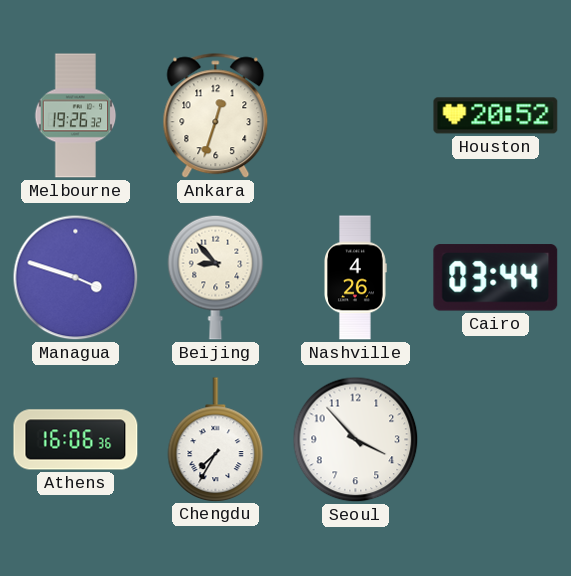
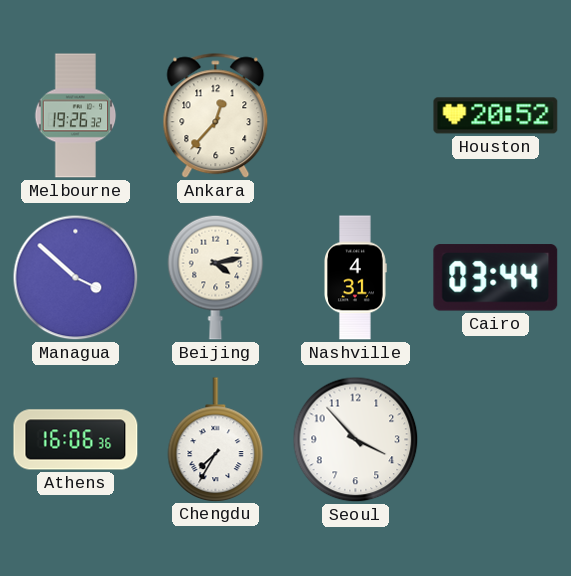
Ankara: 12:33 -> 12:37 (216, 116)
Managua: 3:48 -> 3:52 (76, 278)
Beijing: 8:53 -> 4:13 (216, 277)
Nashville: 4:26 -> 4:31 (356, 278)
